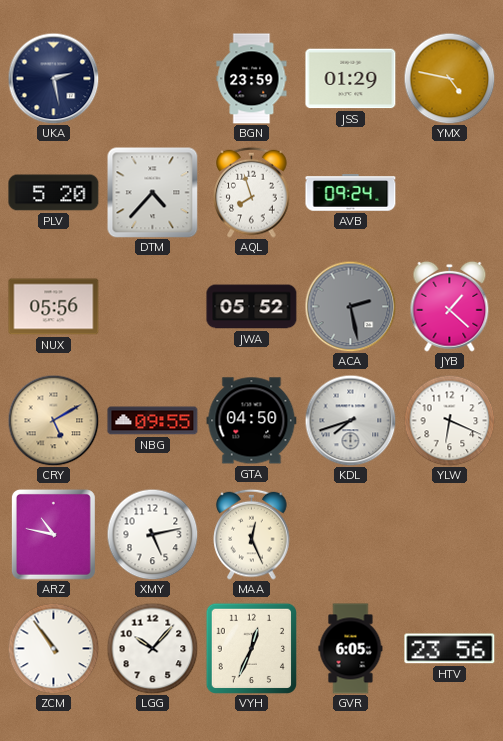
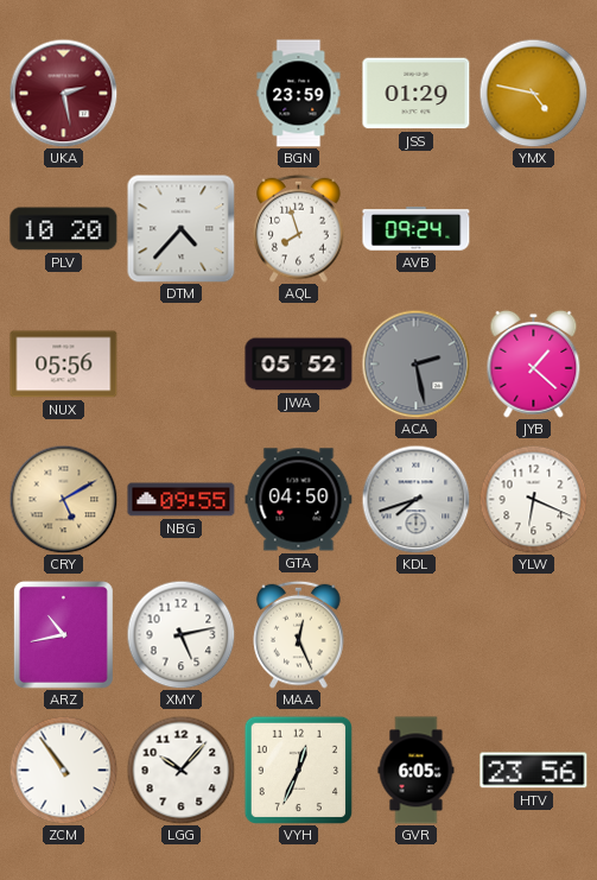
UKA dial: navy -> burgundy (63, 93)
PLV: 5:20 -> 10:20 (64, 229)
ARZ: 10:47 -> 10:43 (63, 634)
